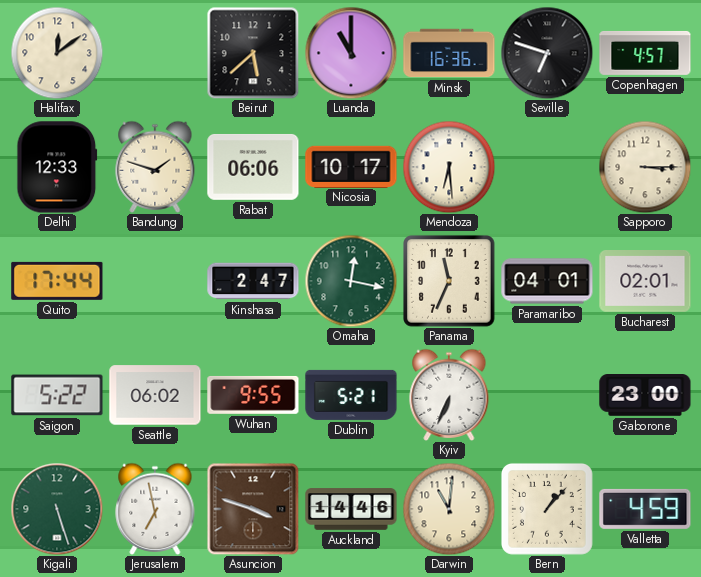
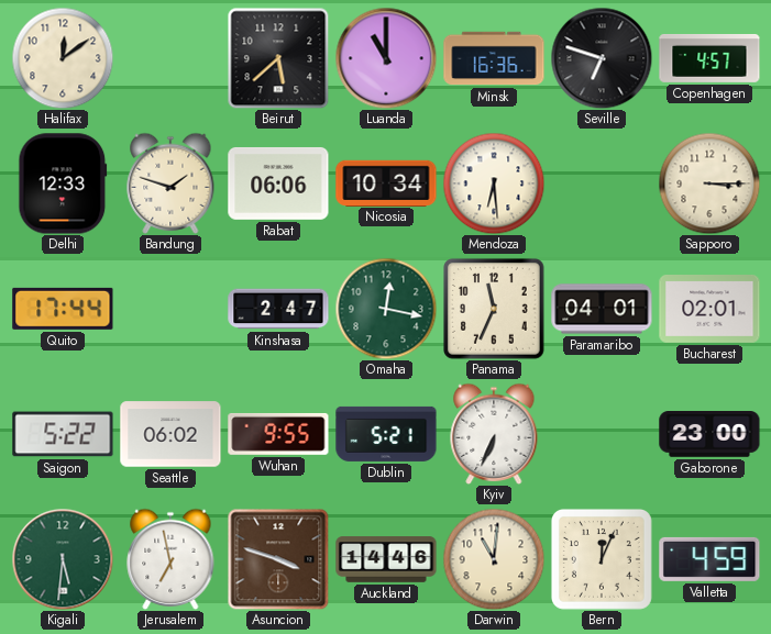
Nicosia: 10:17 -> 10:34 (386, 182)
Kigali: 5:27 -> 5:31 (63, 559)
Bern: 1:07 -> 12:04 (602, 559)
